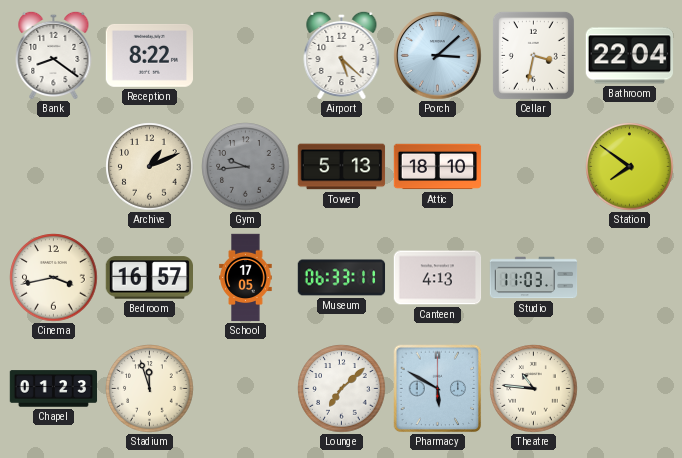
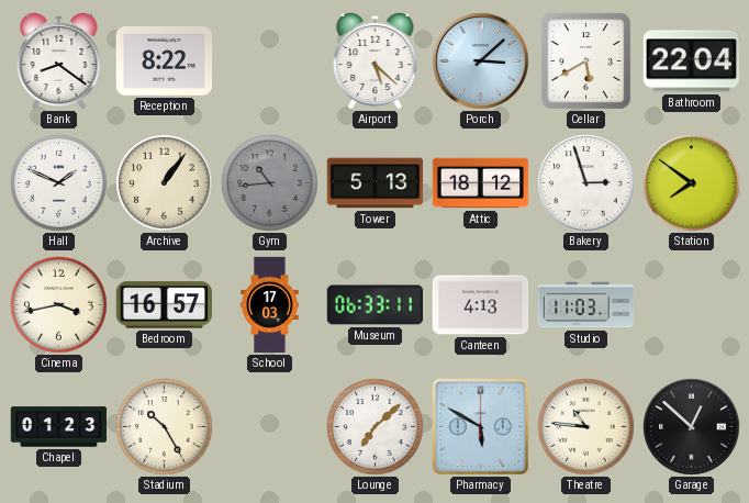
Cellar: 3:32 -> 5:40 (585, 60)
Hall: none -> 1:49 (59, 183)
Archive: 1:11 -> 1:06 (165, 183)
Gym: 9:44 -> 10:44 (270, 183)
Attic: 18:10 -> 18:12 (481, 183)
Bakery: none -> 2:57 (586, 183)
School: 17:05 -> 17:03 (270, 305)
Stadium: 11:57 -> 10:25 (165, 427)
Garage: none -> 12:52 (692, 427)
